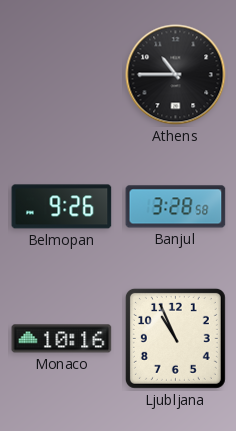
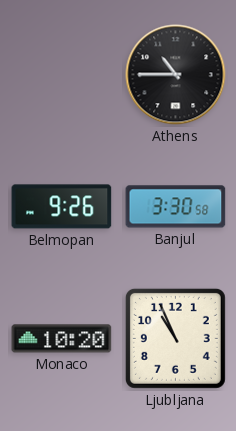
Banjul: 3:28 -> 3:30 (176, 207)
Monaco: 10:16 -> 10:20 (62, 339)
